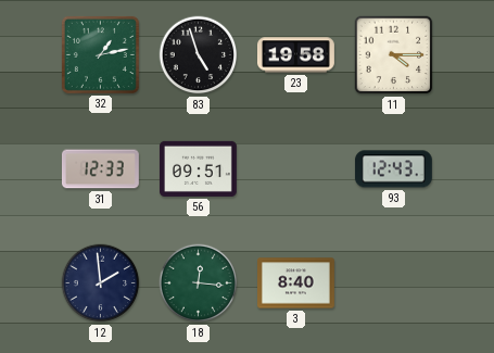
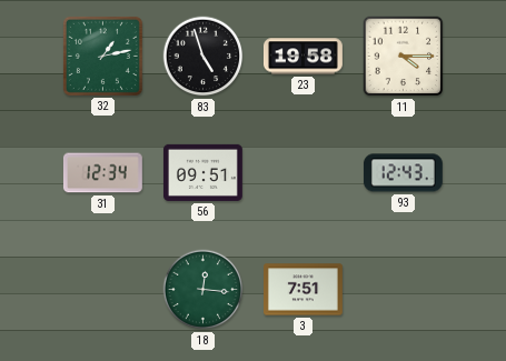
31: 12:33 -> 12:34 (102, 173)
12: 1:59 -> none (101, 283)
3: 8:40 -> 7:51 (304, 290)
